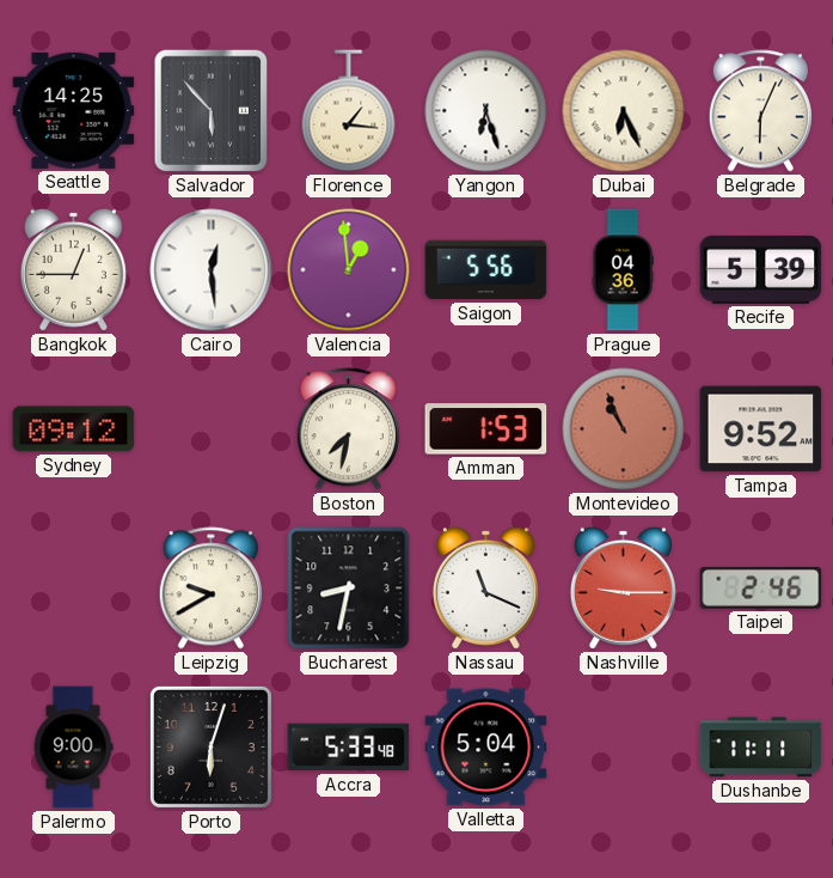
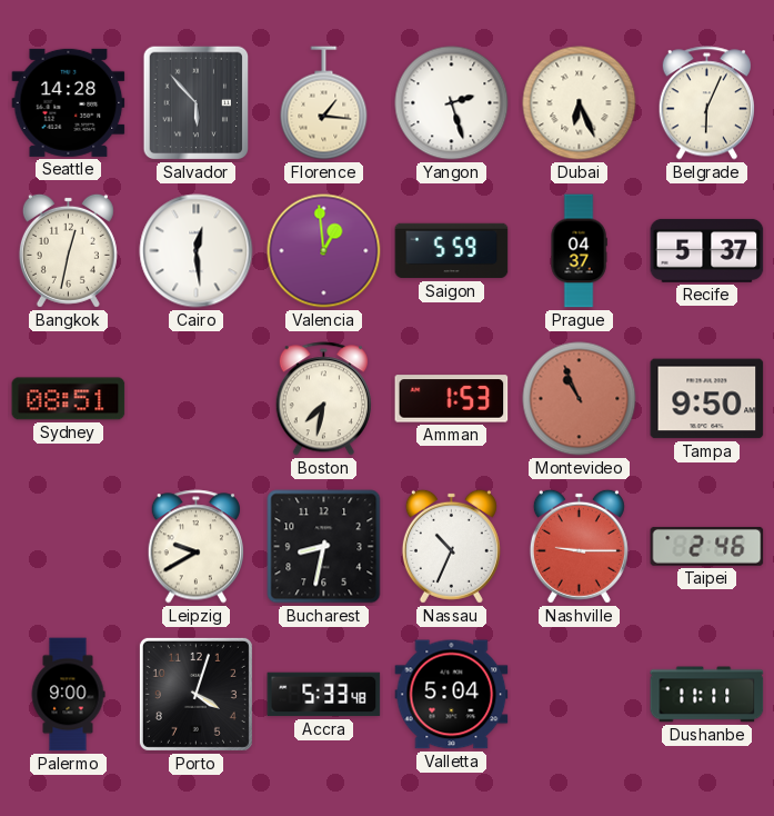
Seattle: 14:25 -> 14:28 (69, 102)
Yangon: 6:27 -> 2:27 (452, 103)
Bangkok: 12:45 -> 12:32 (68, 250)
Saigon: 5:56 -> 5:59 (452, 251)
Prague: 04:36 -> 04:37 (579, 251)
Recife: 5:39 -> 5:37 (707, 250)
Sydney: 09:12 -> 08:51 (69, 399)
Tampa: 9:52 -> 9:50 (707, 399)
Nassau: 11:19 -> 10:34 (451, 546)
Porto: 6:03 -> 4:03 (195, 694)
